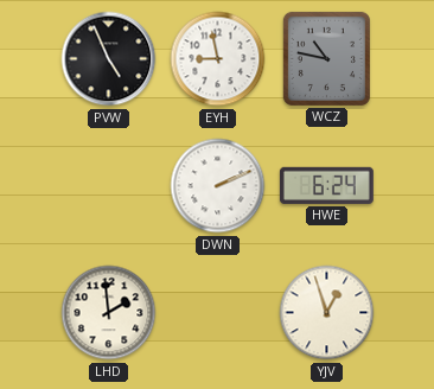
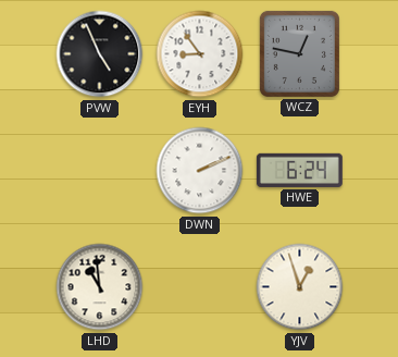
EYH: 8:58 -> 8:54 (200, 54)
WCZ: 10:47 -> 12:47 (299, 53)
LHD: 1:59 -> 10:59 (100, 287)
